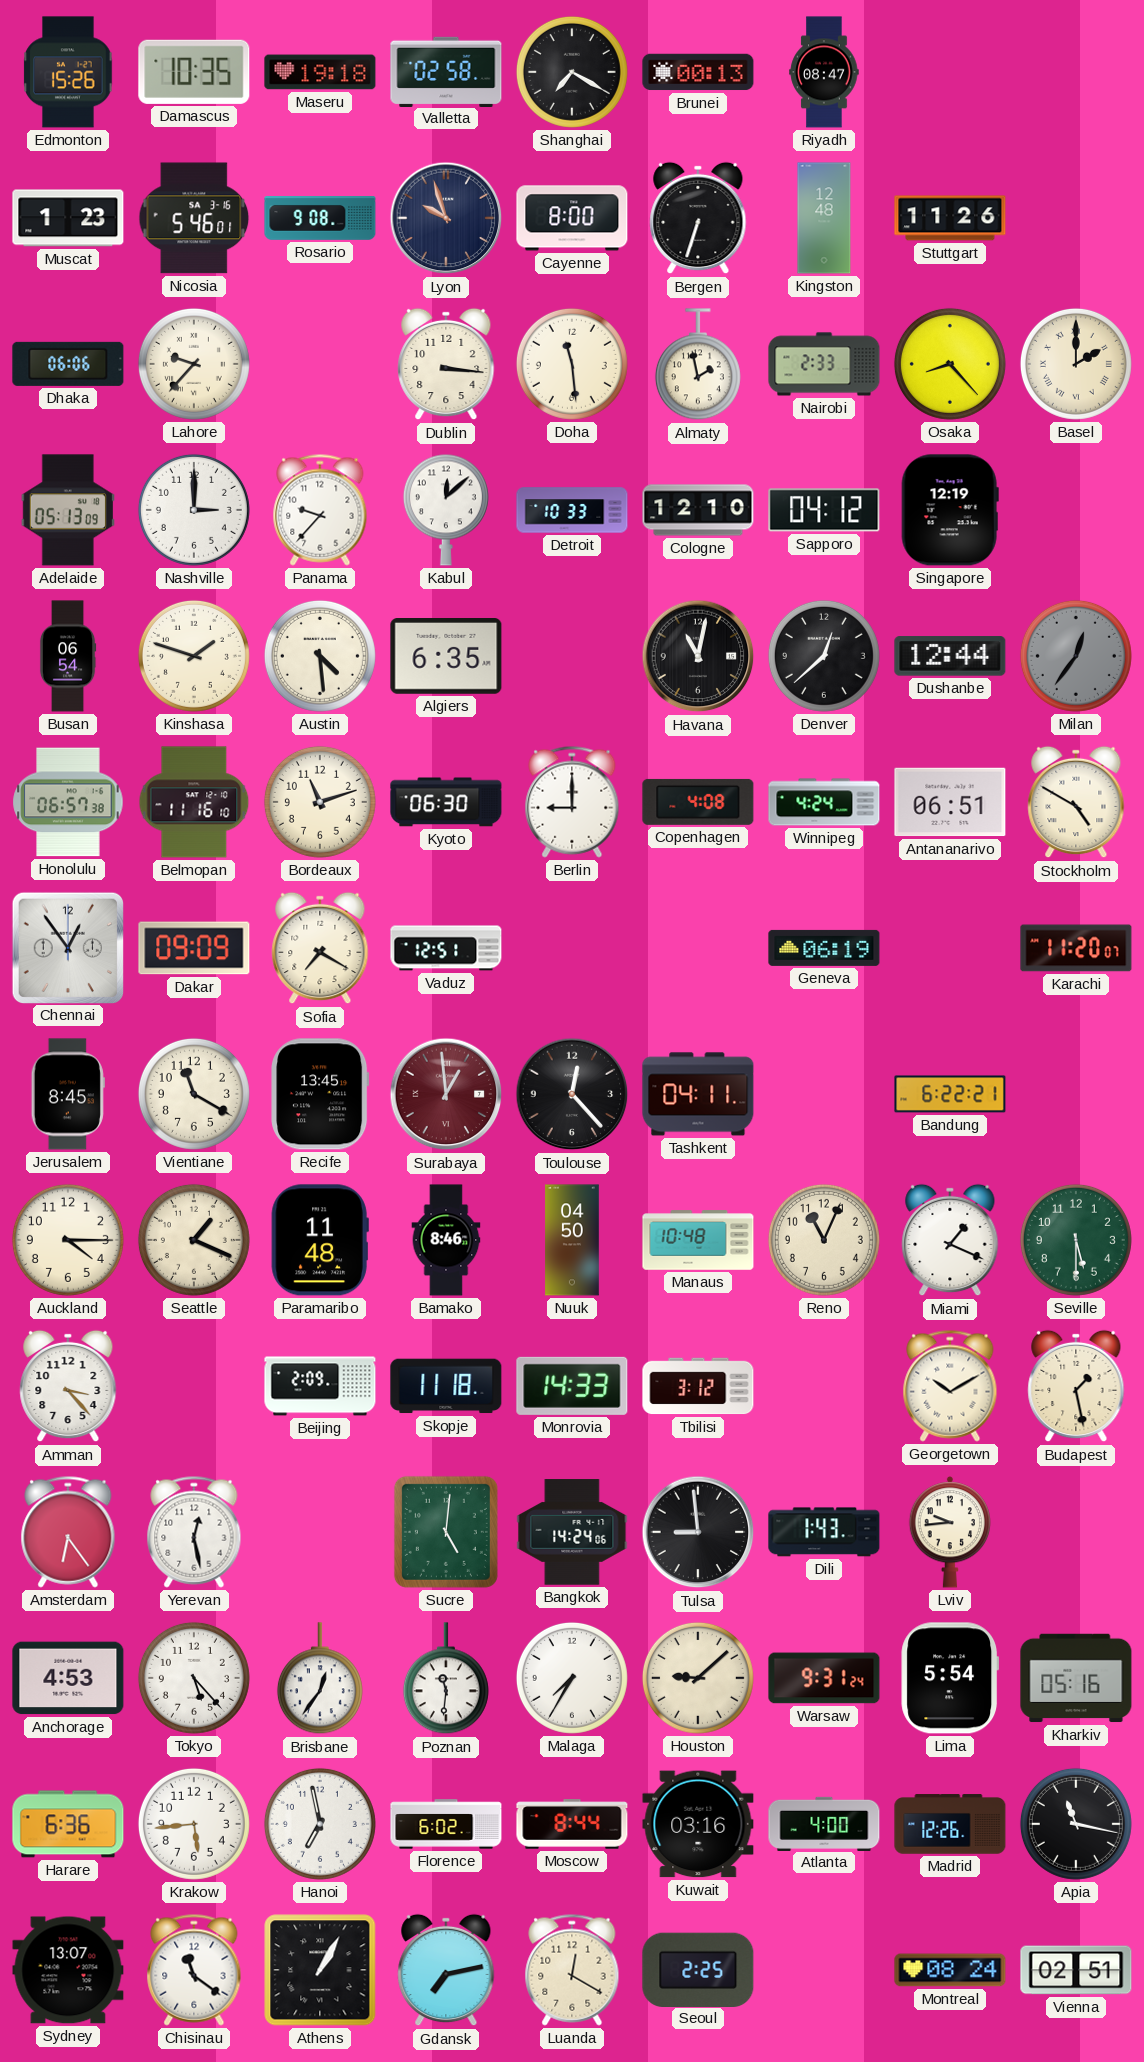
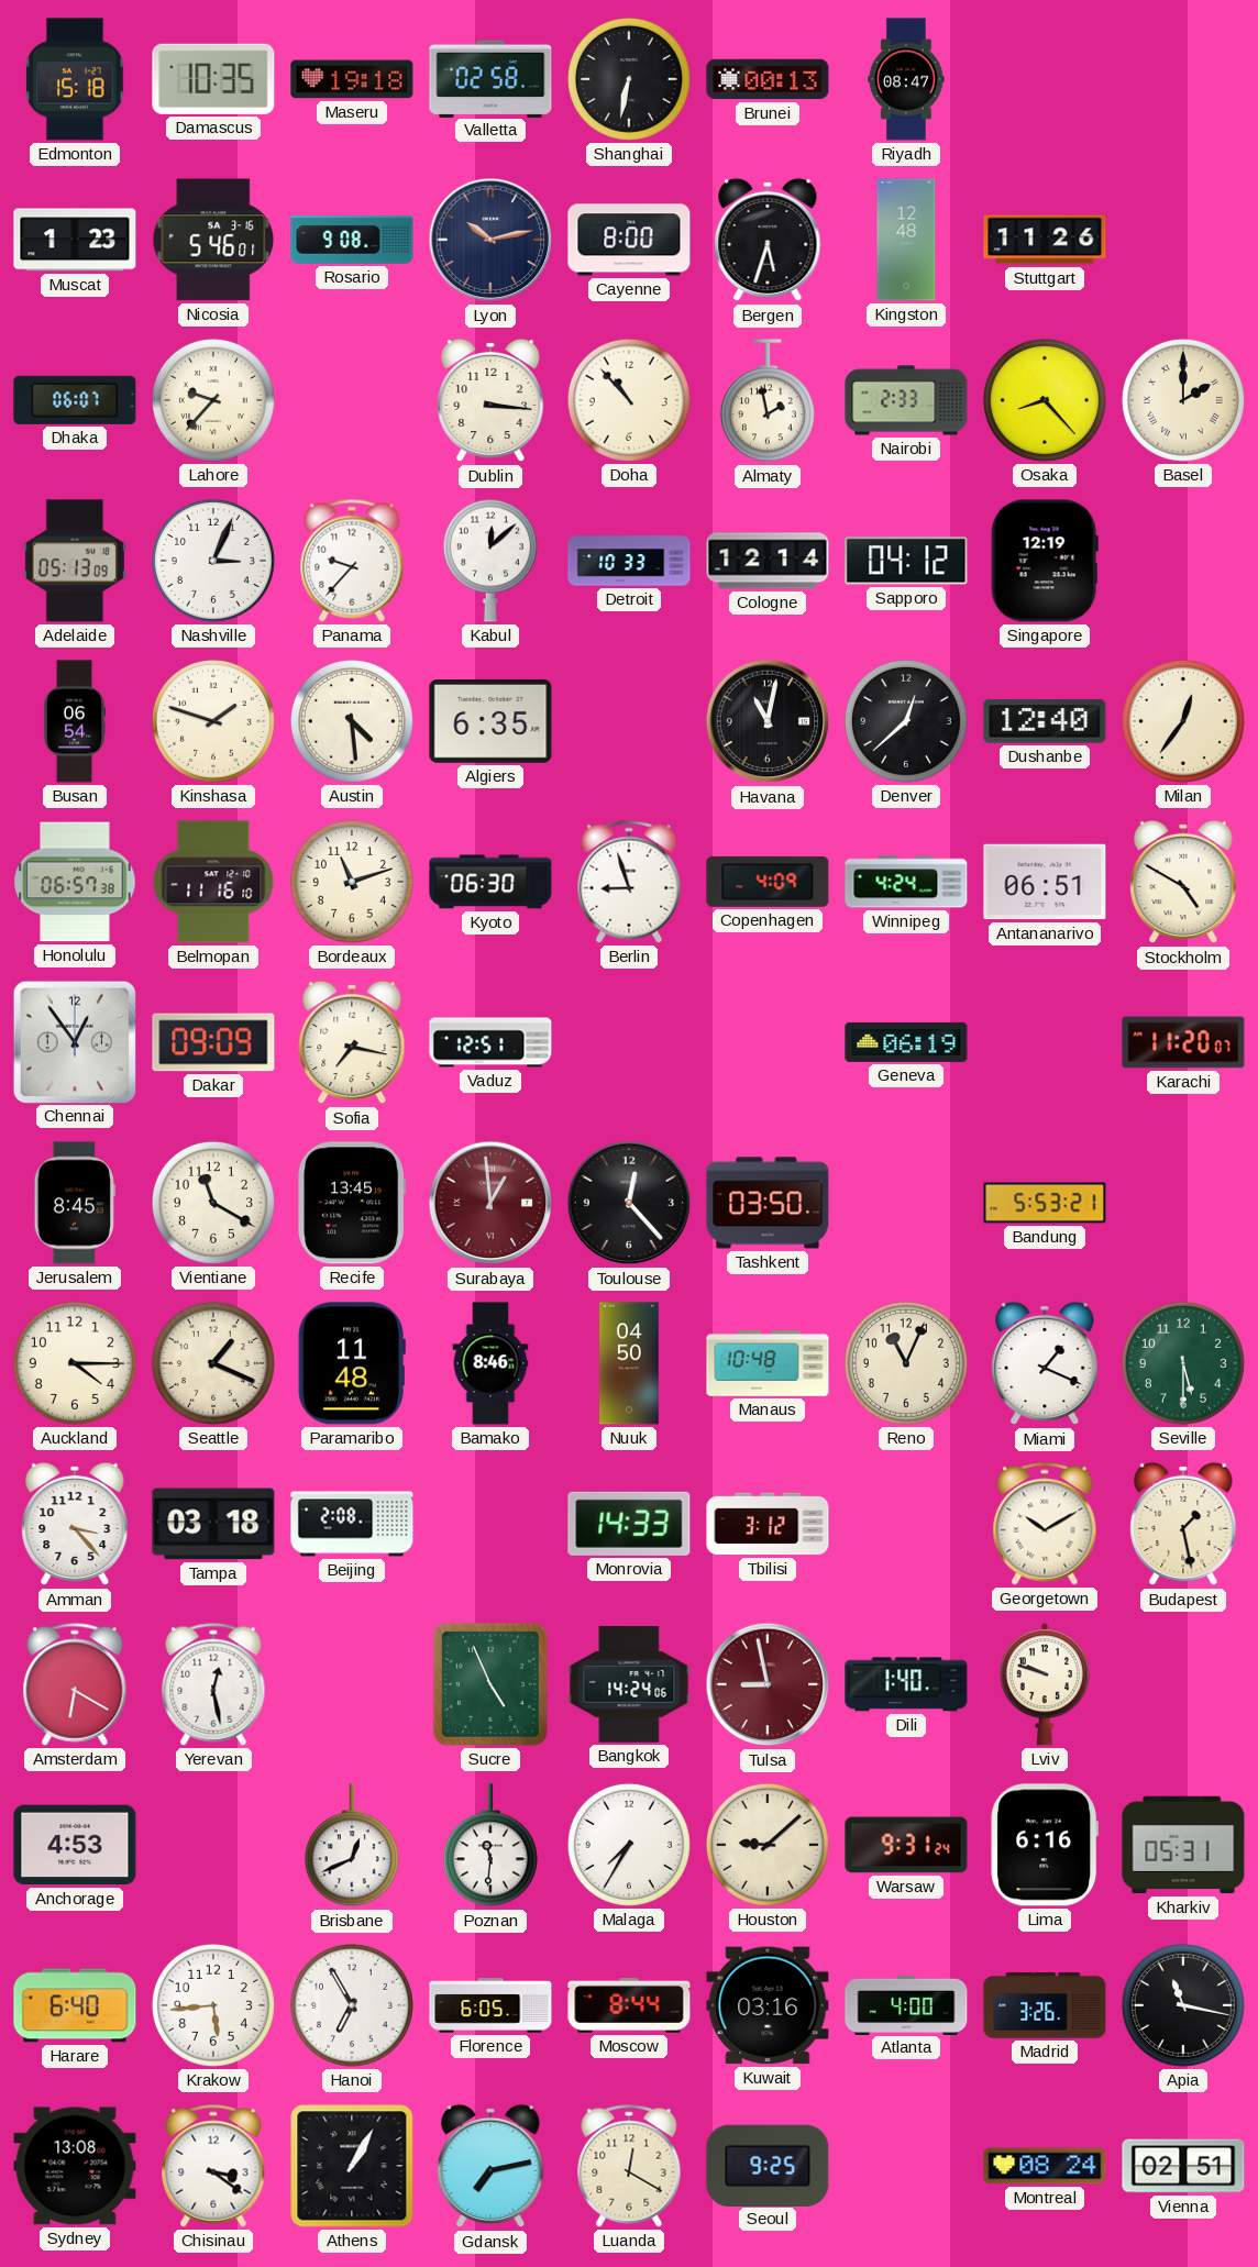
Edmonton: 15:26 -> 15:18 (75, 79)
Shanghai: 7:20 -> 6:32 (629, 79)
Lyon: 9:57 -> 10:13 (490, 240)
Bergen: 6:33 -> 5:33 (768, 240)
Dhaka: 06:06 -> 06:07 (75, 400)
Doha: 11:29 -> 10:53 (629, 400)
Nashville: 3:00 -> 3:04 (213, 561)
Cologne: 12:10 -> 12:14 (768, 561)
Dushanbe: 12:44 -> 12:40 (1045, 721)
Milan dial: grey -> cream (1183, 721)
Berlin: 9:00 -> 8:57 (629, 882)
Copenhagen: 4:08 -> 4:09 (768, 882)
Sofia: 7:20 -> 7:17 (352, 1042)
Tashkent: 04:11 -> 03:50 (768, 1203)
Bandung: 6:22 -> 5:53 (1045, 1203)
Tampa: none -> 03:18 (213, 1524)
Beijing: 2:09 -> 2:08 (352, 1524)
Skopje: 11:18 -> none (446, 1386)
Amsterdam: 6:24 -> 6:20 (75, 1684)
Sucre: 5:01 -> 4:56 (490, 1684)
Tulsa: 8:59 -> 8:58 (768, 1684)
Tulsa dial: black -> burgundy (768, 1684)
Dili: 1:43 -> 1:40 (906, 1684)
Lviv: 9:44 -> 9:48 (1044, 1684)
Tokyo: 5:23 -> none (194, 1678)
Brisbane: 12:36 -> 12:41 (352, 1846)
Lima: 5:54 -> 6:16 (1045, 1845)
Kharkiv: 05:16 -> 05:31 (1183, 1845)
Harare: 6:36 -> 6:40 (75, 2005)
Hanoi: 6:58 -> 6:55 (352, 2005)
Florence: 6:02 -> 6:05 (490, 2005)
Madrid: 12:26 -> 3:26 (1045, 2005)
Sydney: 13:07 -> 13:08 (75, 2166)
Chisinau: 11:21 -> 3:21 (213, 2166)
Seoul: 2:25 -> 9:25 (768, 2165)
